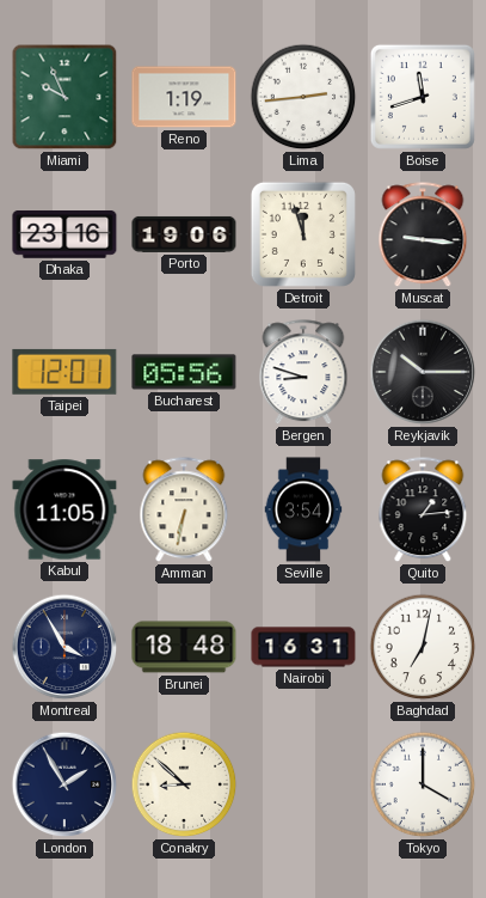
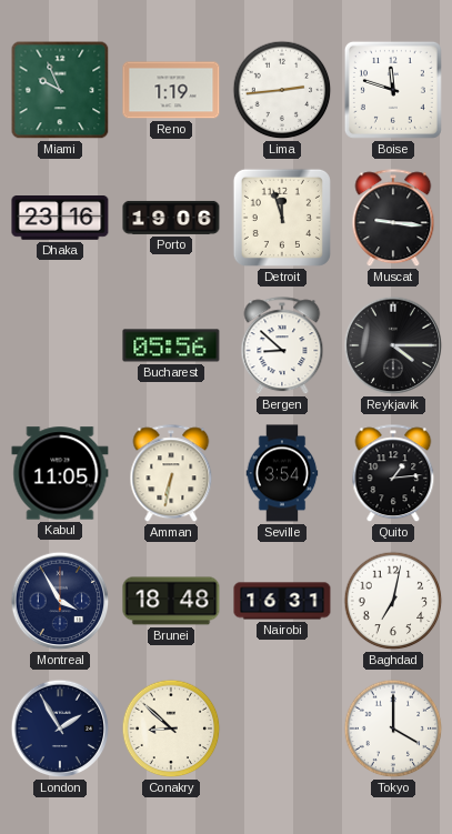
Boise: 11:42 -> 11:48 (393, 90)
Taipei: 12:01 -> none (64, 372)
Bergen: 8:48 -> 8:52 (282, 346)
Reykjavik: 10:15 -> 4:15 (393, 345)
